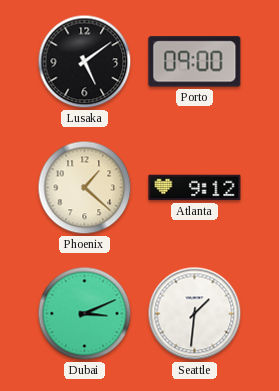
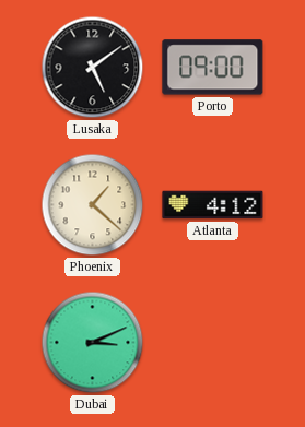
Atlanta: 9:12 -> 4:12 (213, 205)
Seattle: 1:31 -> none (195, 314)
